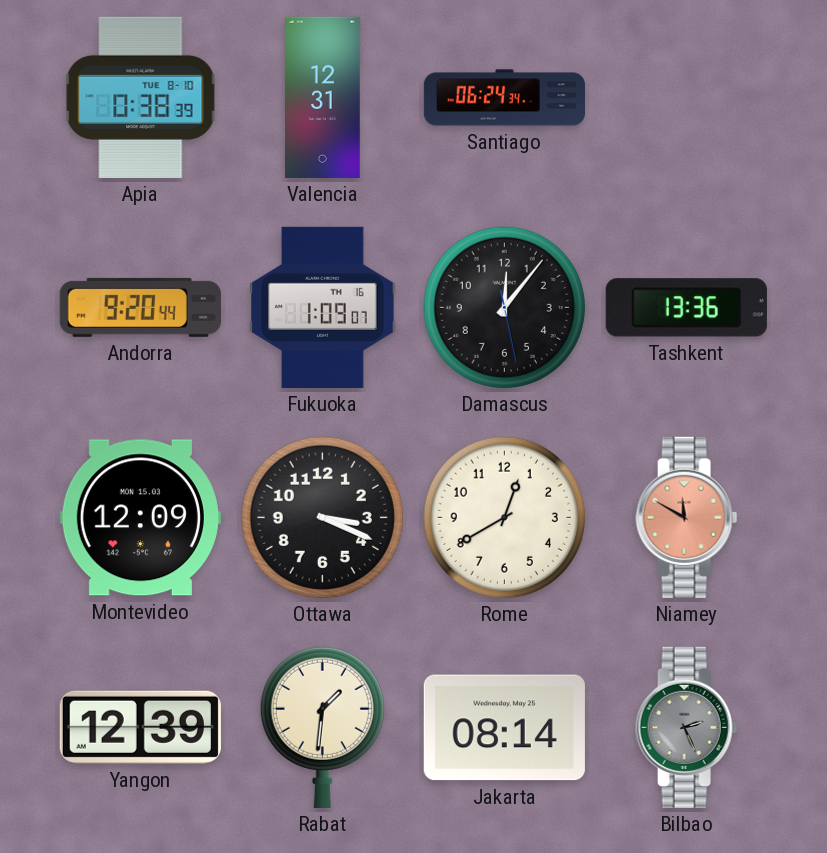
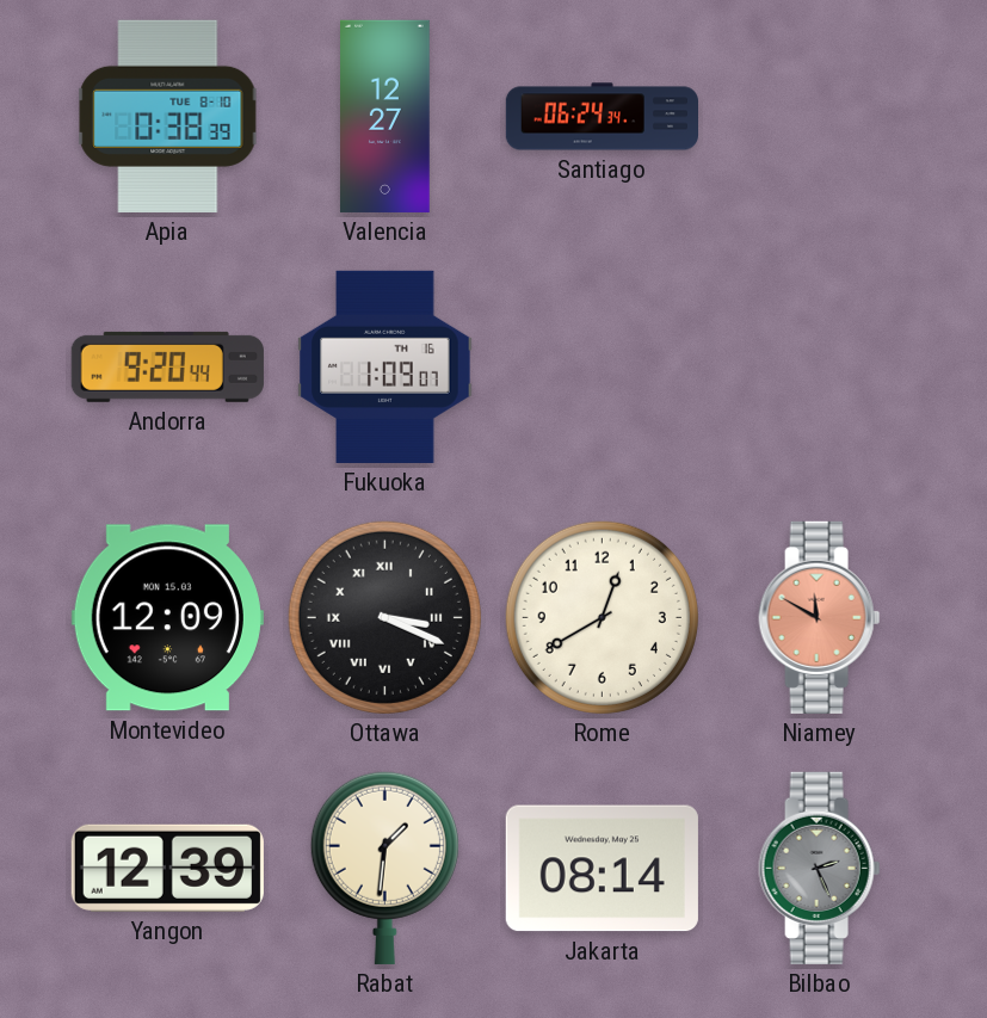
Valencia: 12:31 -> 12:27 (385, 116)
Damascus: 12:06 -> none (504, 307)
Tashkent: 13:36 -> none (686, 308)
Ottawa numerals: Arabic -> Roman (384, 617)
